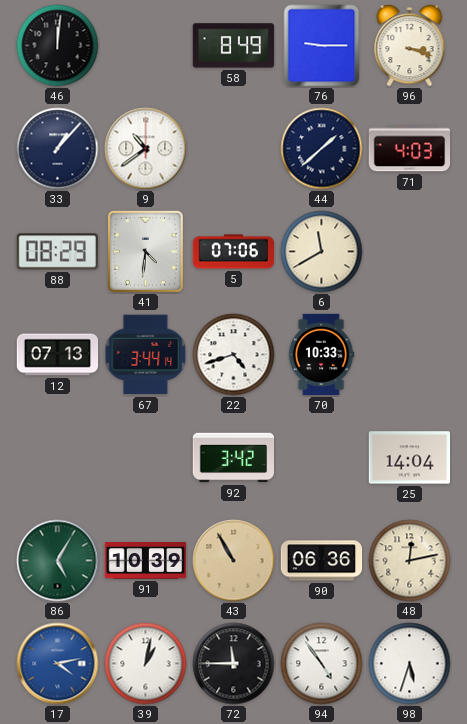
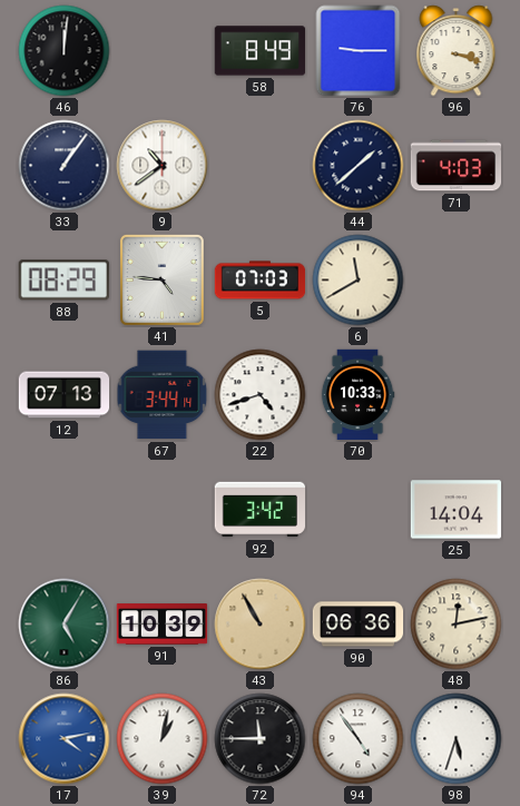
33: 1:07 -> 1:06 (65, 166)
41: 4:31 -> 4:46 (161, 279)
5: 07:06 -> 07:03 (261, 281)
